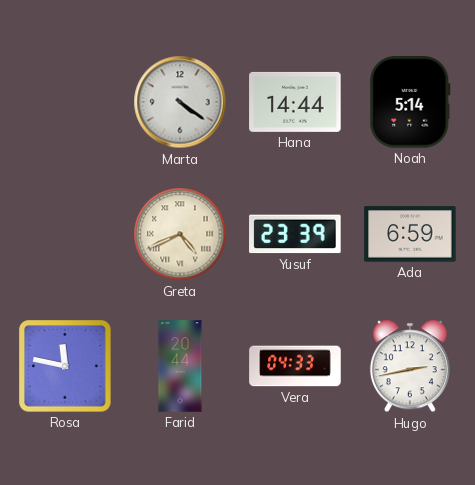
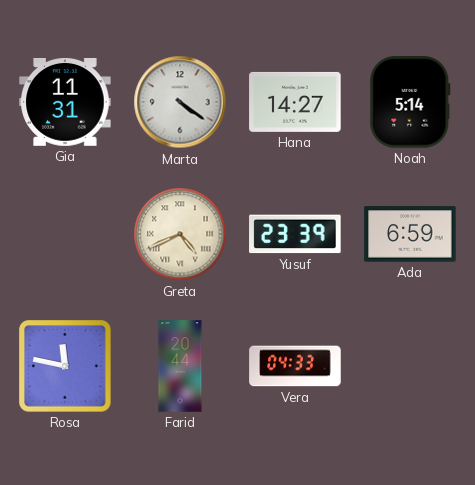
Gia: none -> 11:31 (65, 103)
Hana: 14:44 -> 14:27 (295, 102)
Hugo: 2:43 -> none (410, 366)
